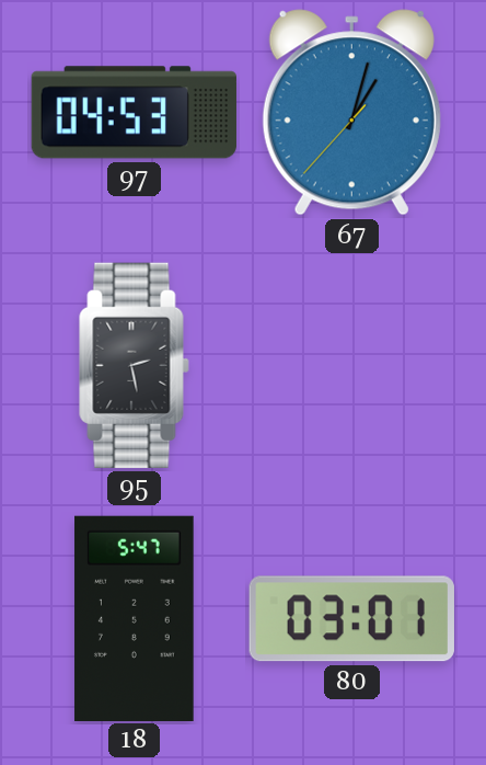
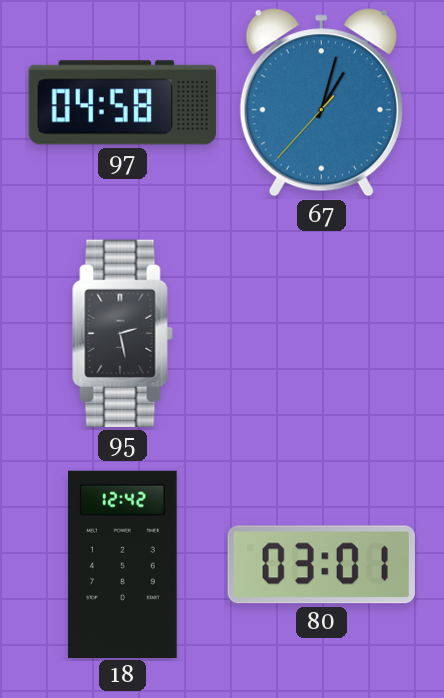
97: 04:53 -> 04:58 (122, 103)
18: 5:47 -> 12:42 (123, 564)
